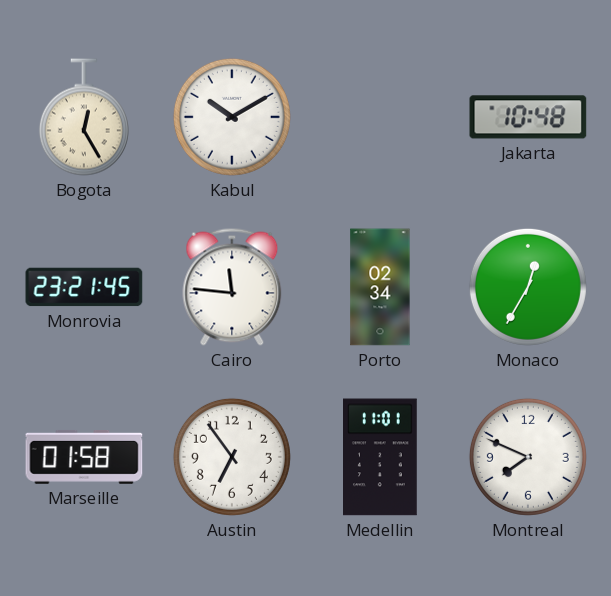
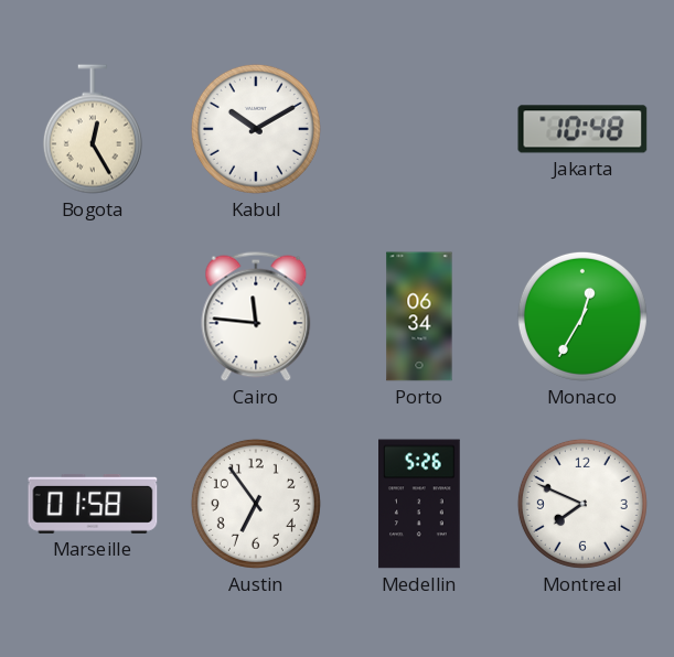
Monrovia: 23:21 -> none (84, 287)
Porto: 02:34 -> 06:34 (419, 316)
Medellin: 11:01 -> 5:26 (420, 504)
